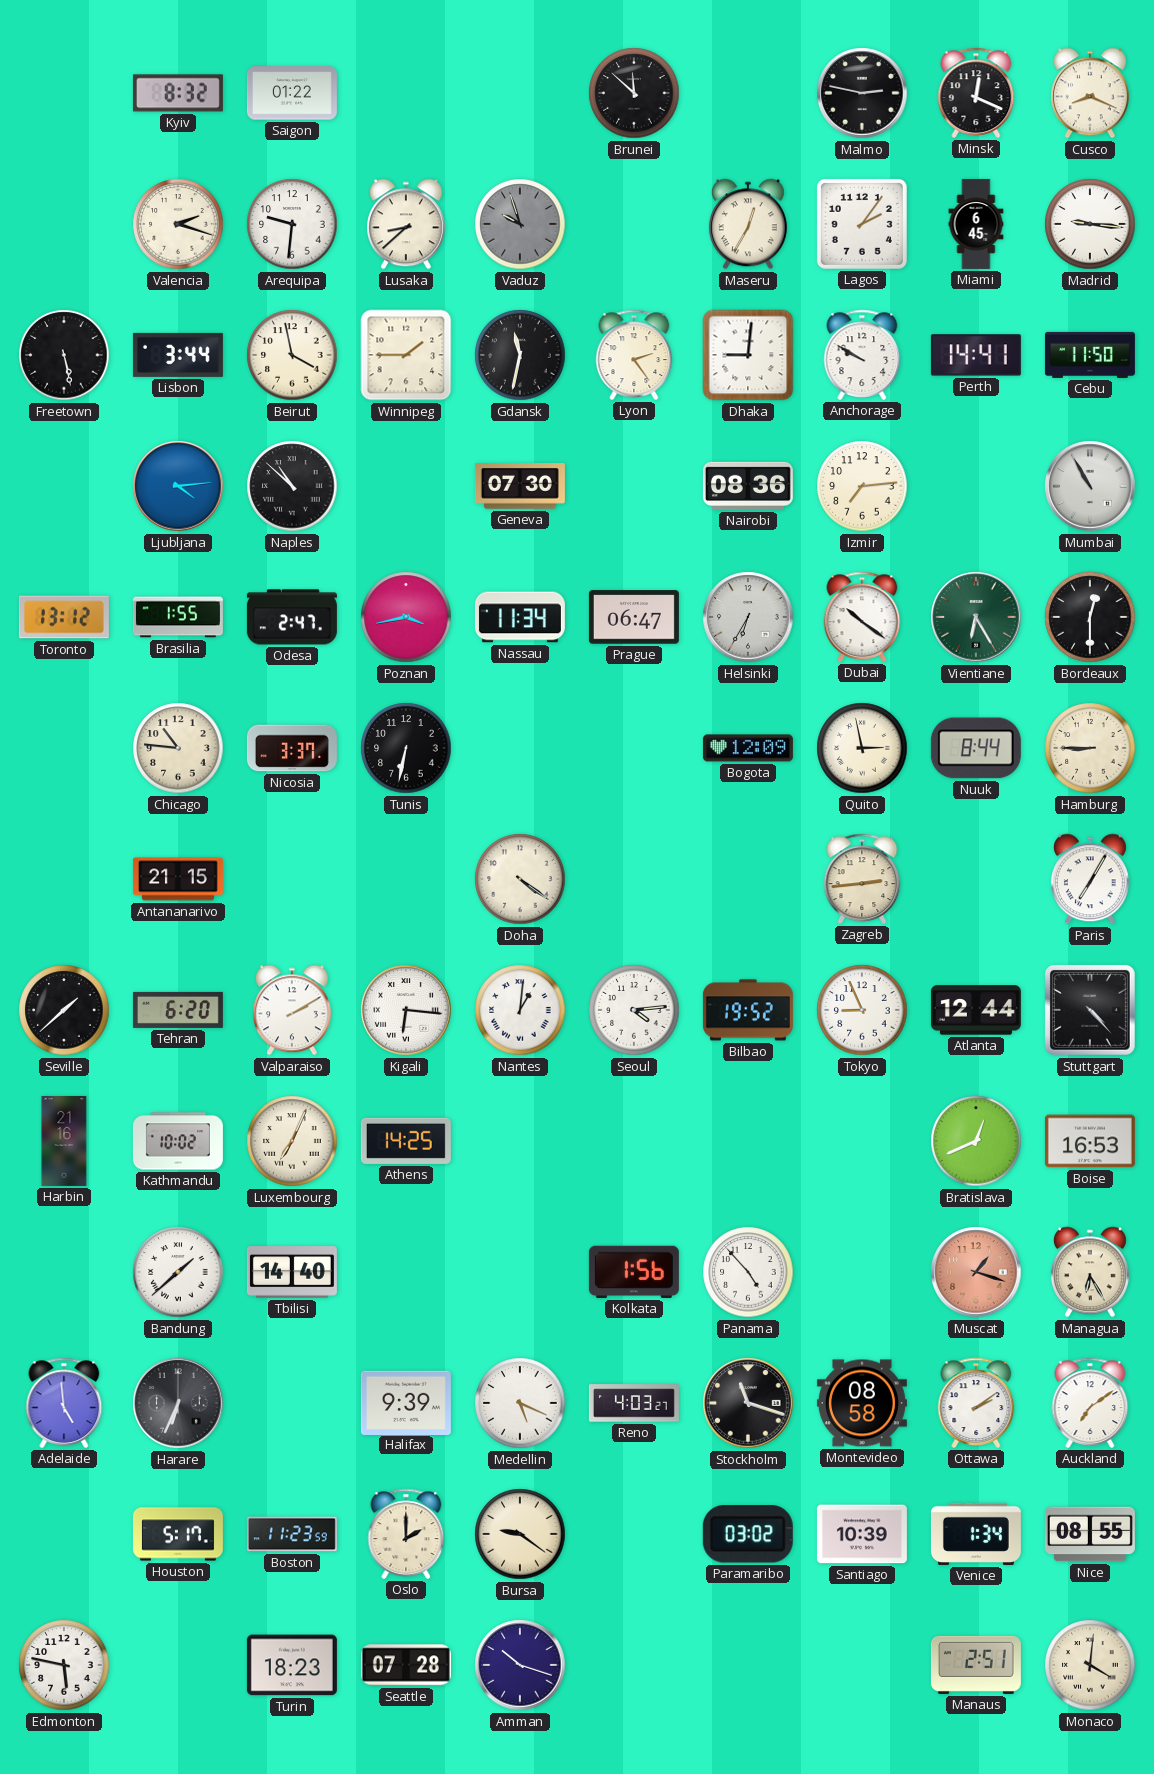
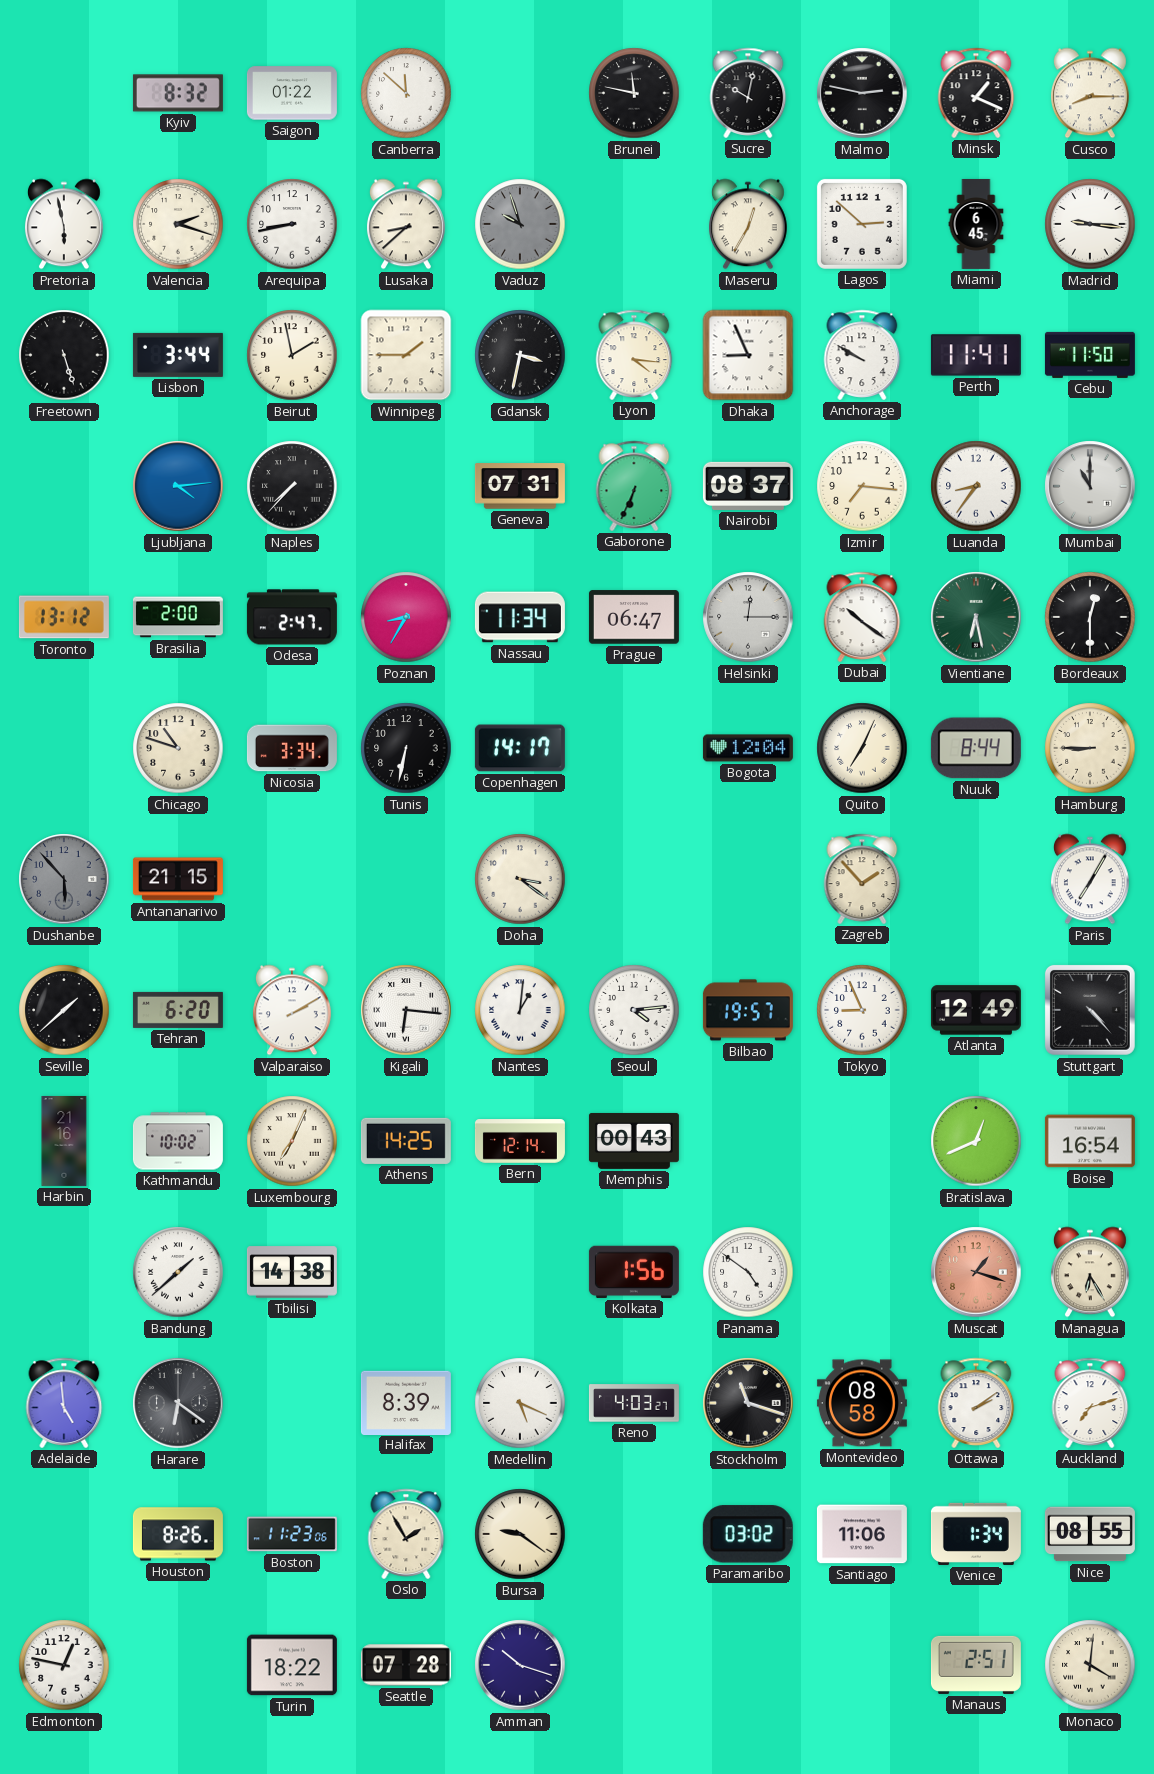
Canberra: none -> 11:52 (406, 93)
Brunei: 11:52 -> 11:47 (634, 93)
Sucre: none -> 10:02 (748, 93)
Minsk: 12:19 -> 1:19 (976, 93)
Cusco: 8:19 -> 8:15 (1090, 93)
Pretoria: none -> 5:58 (64, 224)
Arequipa: 9:31 -> 8:43 (292, 224)
Lagos: 2:06 -> 2:52 (862, 224)
Freetown: 5:28 -> 5:27 (64, 355)
Beirut: 3:58 -> 1:58 (292, 355)
Gdansk: 11:32 -> 3:32 (520, 355)
Lyon: 2:24 -> 4:16 (634, 355)
Dhaka: 9:01 -> 8:56 (748, 355)
Perth: 14:41 -> 11:41 (976, 355)
Naples: 10:52 -> 7:37 (292, 486)
Geneva: 07:30 -> 07:31 (520, 486)
Gaborone: none -> 6:34 (634, 486)
Nairobi: 08:36 -> 08:37 (748, 486)
Izmir: 7:14 -> 7:16 (862, 486)
Luanda: none -> 8:36 (976, 486)
Mumbai: 10:55 -> 11:00 (1090, 486)
Brasilia: 1:55 -> 2:00 (178, 617)
Poznan: 3:43 -> 8:35 (406, 617)
Helsinki: 6:35 -> 12:15 (748, 617)
Vientiane: 6:25 -> 6:28 (976, 617)
Chicago: 10:46 -> 10:48 (178, 748)
Nicosia: 3:37 -> 3:34 (292, 748)
Copenhagen: none -> 14:17 (520, 748)
Bogota: 12:09 -> 12:04 (748, 748)
Quito: 2:58 -> 7:04 (862, 748)
Dushanbe: none -> 5:53 (64, 879)
Doha: 4:21 -> 3:21 (520, 879)
Zagreb: 2:44 -> 1:53 (862, 879)
Bilbao: 19:52 -> 19:57 (748, 1010)
Atlanta: 12:44 -> 12:49 (976, 1010)
Bern: none -> 12:14 (520, 1141)
Memphis: none -> 00:43 (634, 1141)
Boise: 16:53 -> 16:54 (1090, 1141)
Tbilisi: 14:40 -> 14:38 (292, 1272)
Panama: 4:53 -> 4:51 (748, 1272)
Harare: 6:34 -> 6:21 (178, 1403)
Halifax: 9:39 -> 8:39 (406, 1402)
Auckland: 7:09 -> 7:12 (1090, 1403)
Houston: 5:17 -> 8:26 (178, 1534)
Boston: 11:23:59 -> 11:23:06 (292, 1534)
Oslo: 2:00 -> 1:55 (406, 1534)
Santiago: 10:39 -> 11:06 (862, 1534)
Edmonton: 5:47 -> 12:47 (64, 1665)
Turin: 18:23 -> 18:22 (292, 1665)
